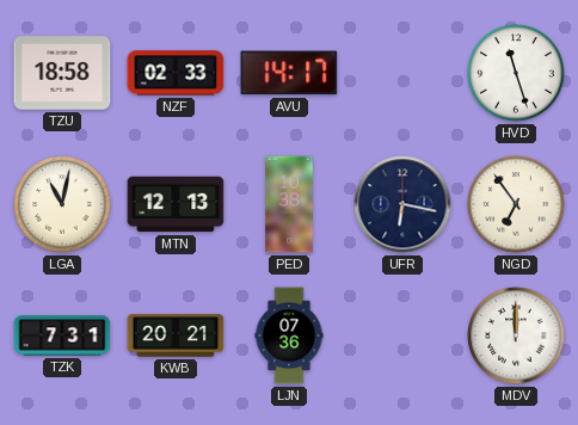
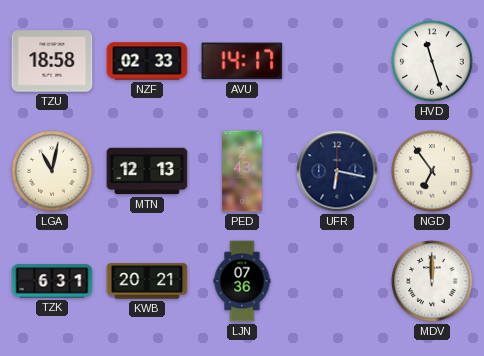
PED: 10:38 -> 2:43 (242, 171)
TZK: 7:31 -> 6:31 (52, 281)
